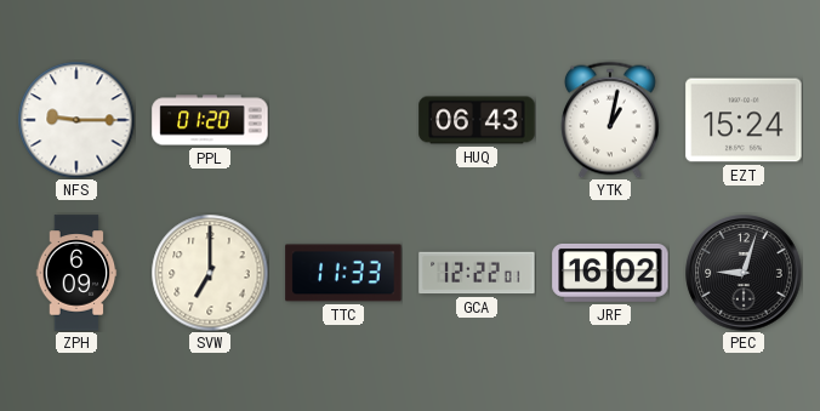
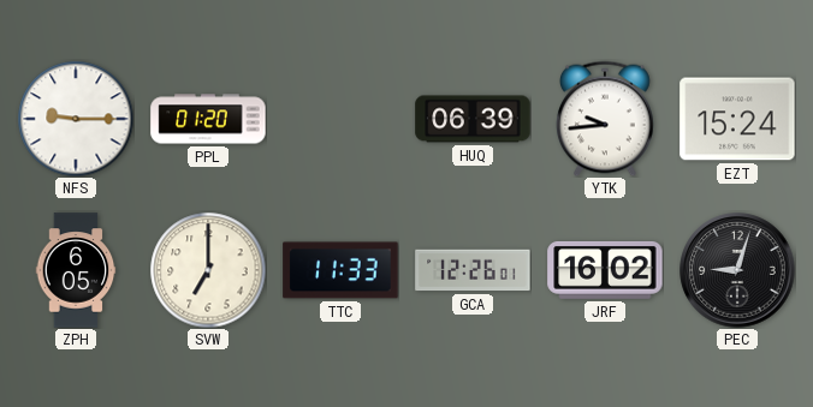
HUQ: 06:43 -> 06:39 (473, 119)
YTK: 1:02 -> 9:44 (606, 119)
ZPH: 6:09 -> 6:05 (76, 270)
GCA: 12:22 -> 12:26 (473, 270)
